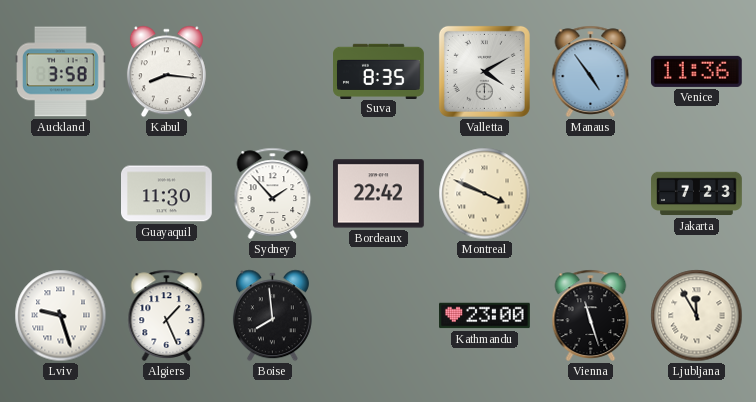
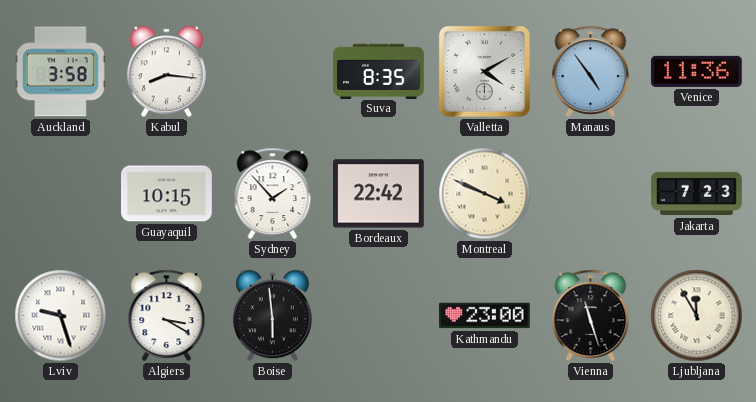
Guayaquil: 11:30 -> 10:15 (167, 194)
Algiers: 1:26 -> 3:20 (167, 315)
Boise: 7:59 -> 5:59 (272, 316)
